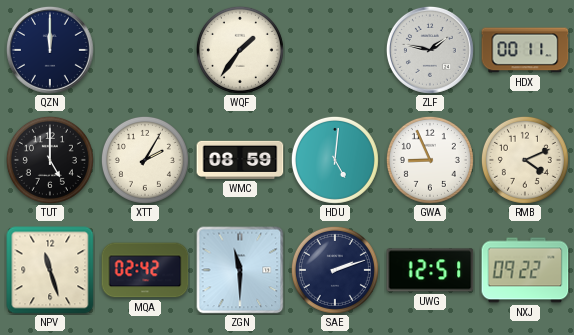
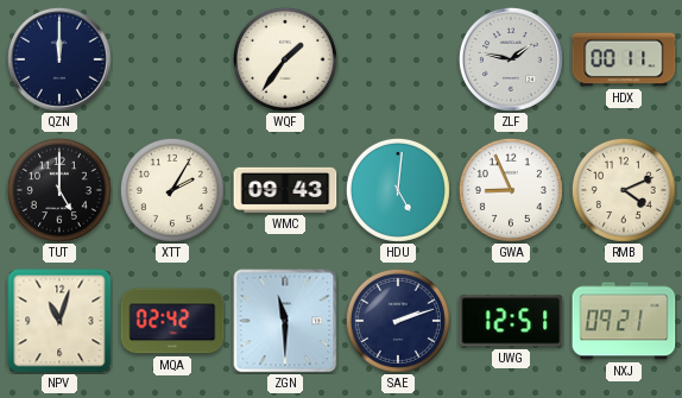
WMC: 08:59 -> 09:43 (285, 190)
NPV: 11:27 -> 11:03 (59, 321)
NXJ: 09:22 -> 09:21 (624, 321)
